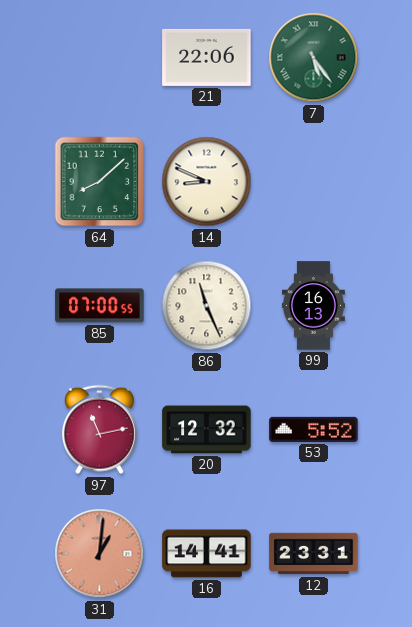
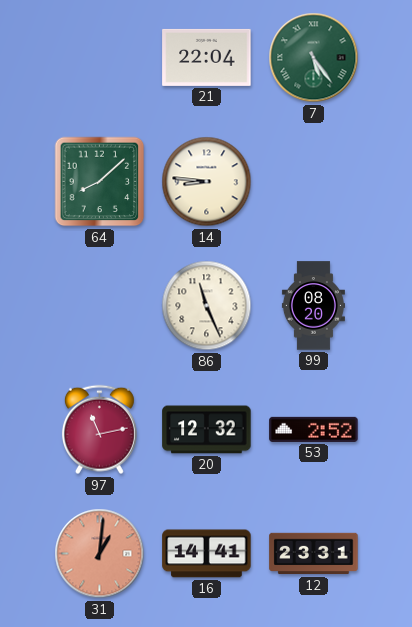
21: 22:06 -> 22:04 (207, 57)
14: 8:49 -> 8:46 (207, 182)
85: 07:00 -> none (100, 306)
99: 16:13 -> 08:20 (313, 306)
53: 5:52 -> 2:52 (314, 429)
